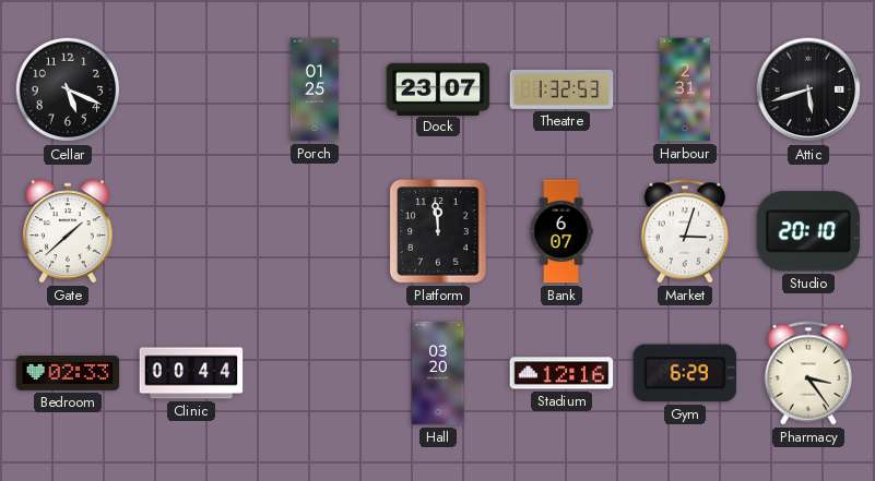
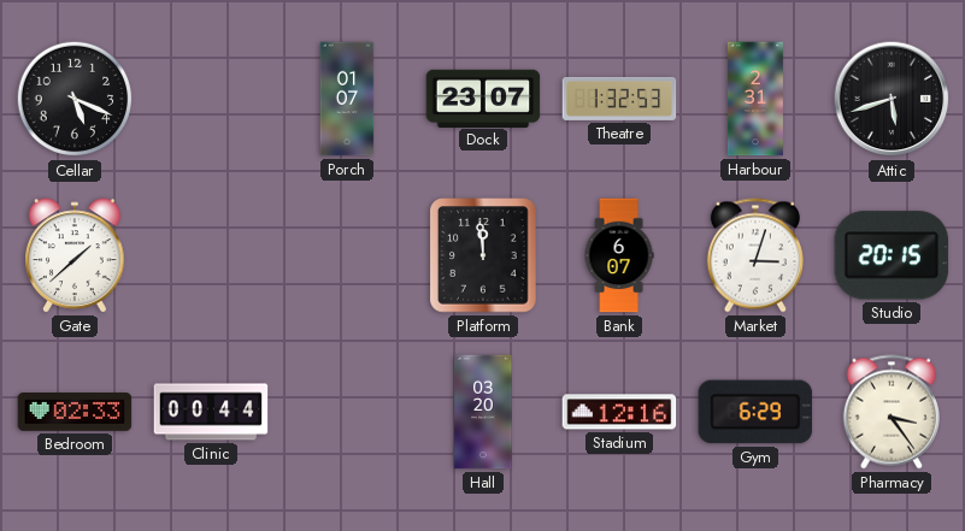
Porch: 01:25 -> 01:07 (347, 99)
Studio: 20:10 -> 20:15 (892, 255)
